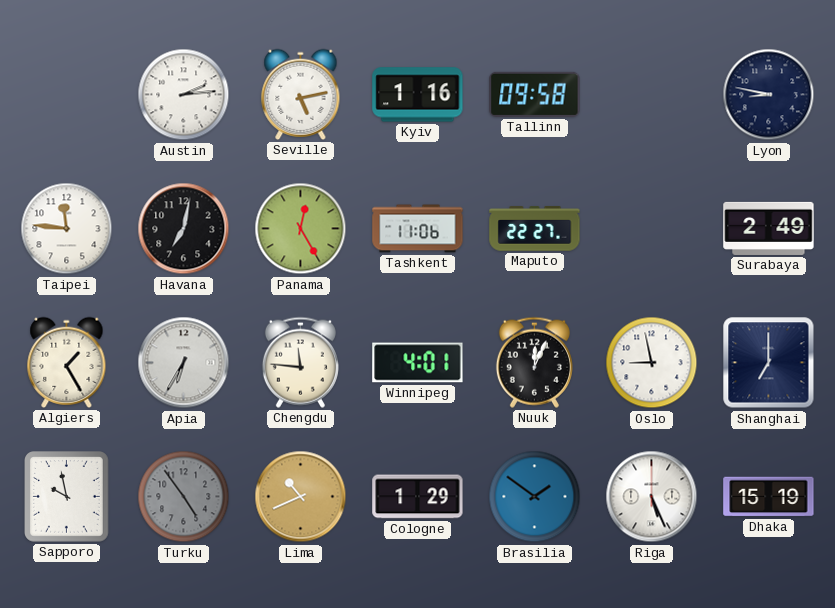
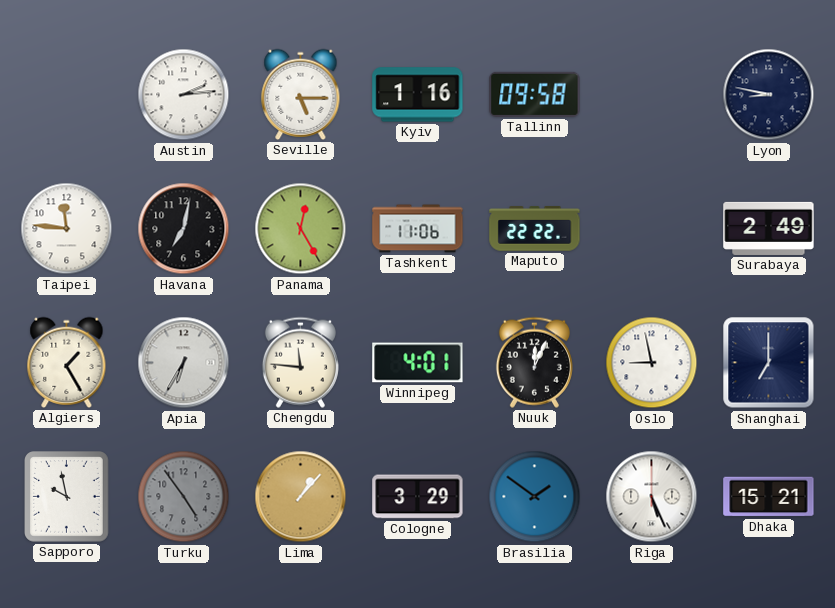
Seville: 5:13 -> 5:15 (301, 94)
Maputo: 22:27 -> 22:22 (535, 229)
Lima: 10:41 -> 1:07 (301, 497)
Cologne: 1:29 -> 3:29 (418, 497)
Dhaka: 15:19 -> 15:21 (769, 497)
